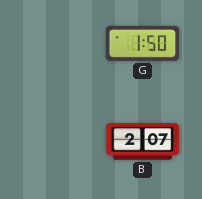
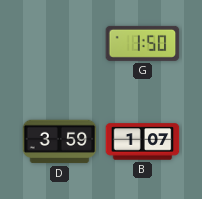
D: none -> 3:59 (60, 142)
B: 2:07 -> 1:07 (143, 142)
